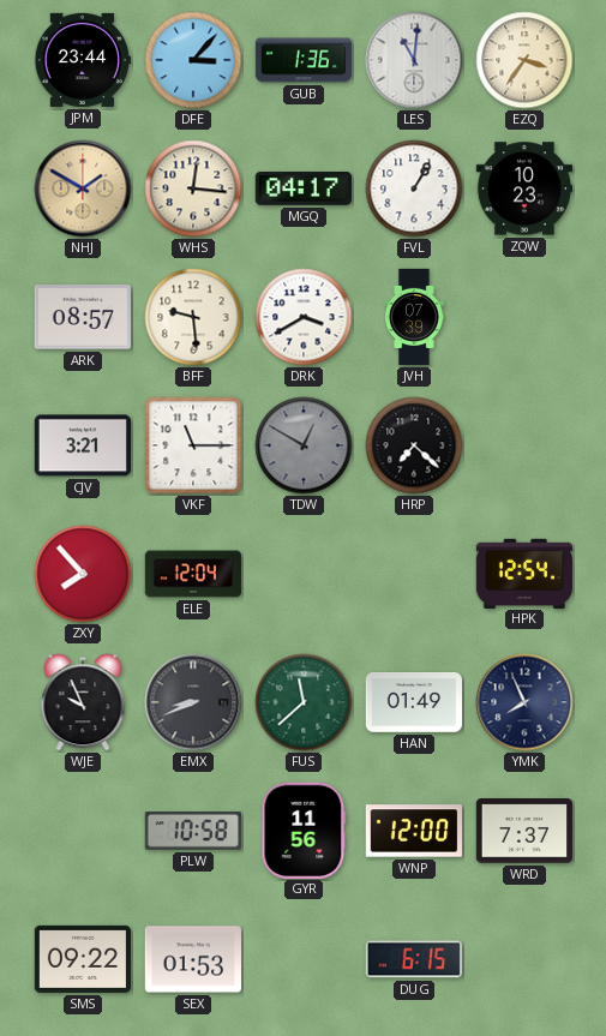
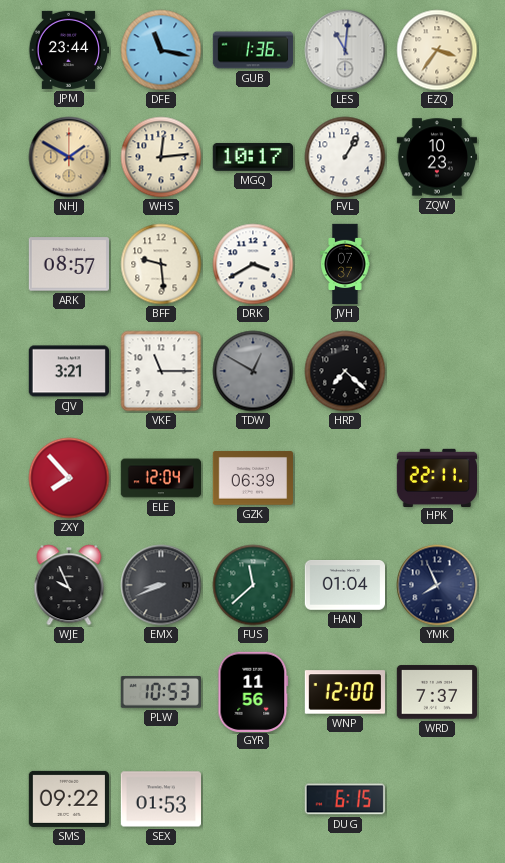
DFE: 3:07 -> 11:17 (161, 50)
WHS: 12:16 -> 12:14 (161, 157)
MGQ: 04:17 -> 10:17 (252, 157)
JVH: 07:39 -> 07:37 (345, 264)
GZK: none -> 06:39 (252, 478)
HPK: 12:54 -> 22:11 (436, 477)
HAN: 01:49 -> 01:04 (344, 586)
PLW: 10:58 -> 10:53 (160, 693)
